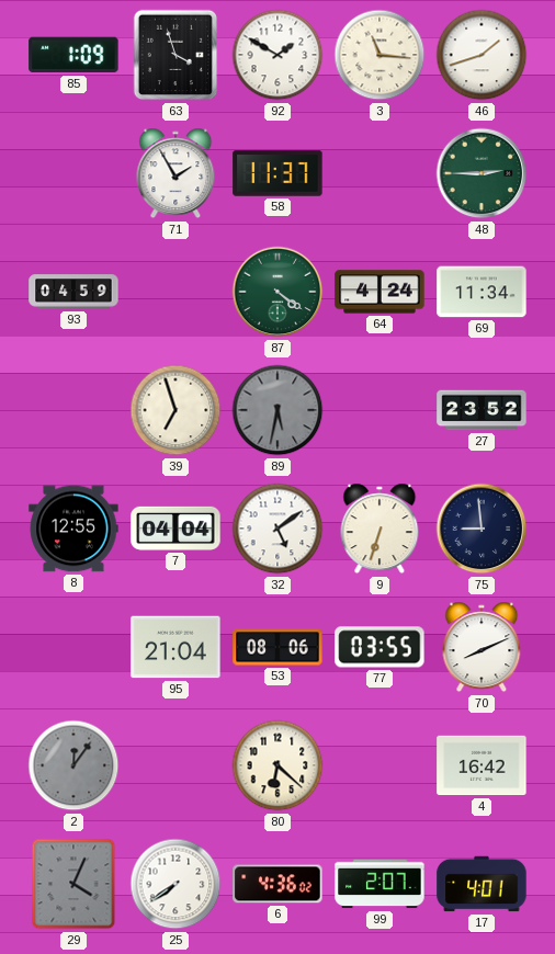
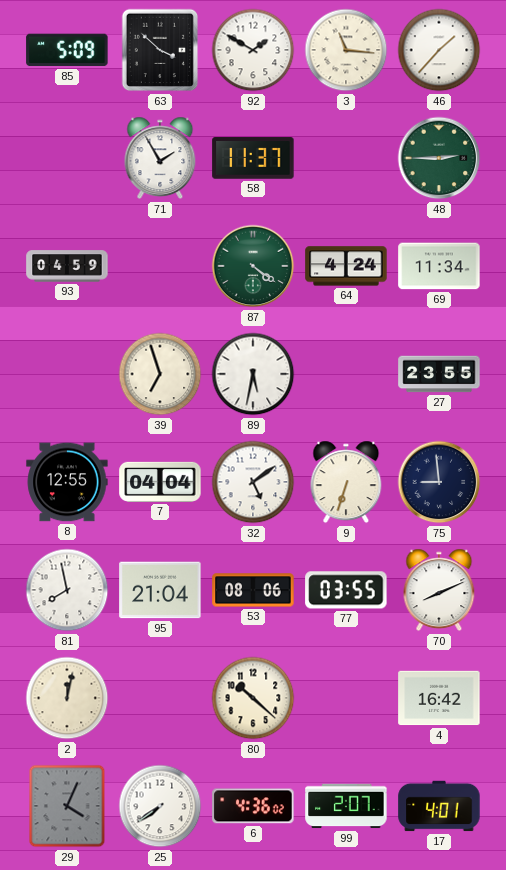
85: 1:09 -> 5:09 (67, 50)
63: 3:57 -> 3:52 (160, 50)
46: 1:42 -> 1:37 (439, 50)
89 dial: grey -> white (253, 374)
27: 23:52 -> 23:55 (439, 374)
81: none -> 7:58 (67, 590)
2: 12:06 -> 12:02 (67, 698)
2 dial: grey -> cream (67, 698)
80: 6:22 -> 10:22 (253, 698)
